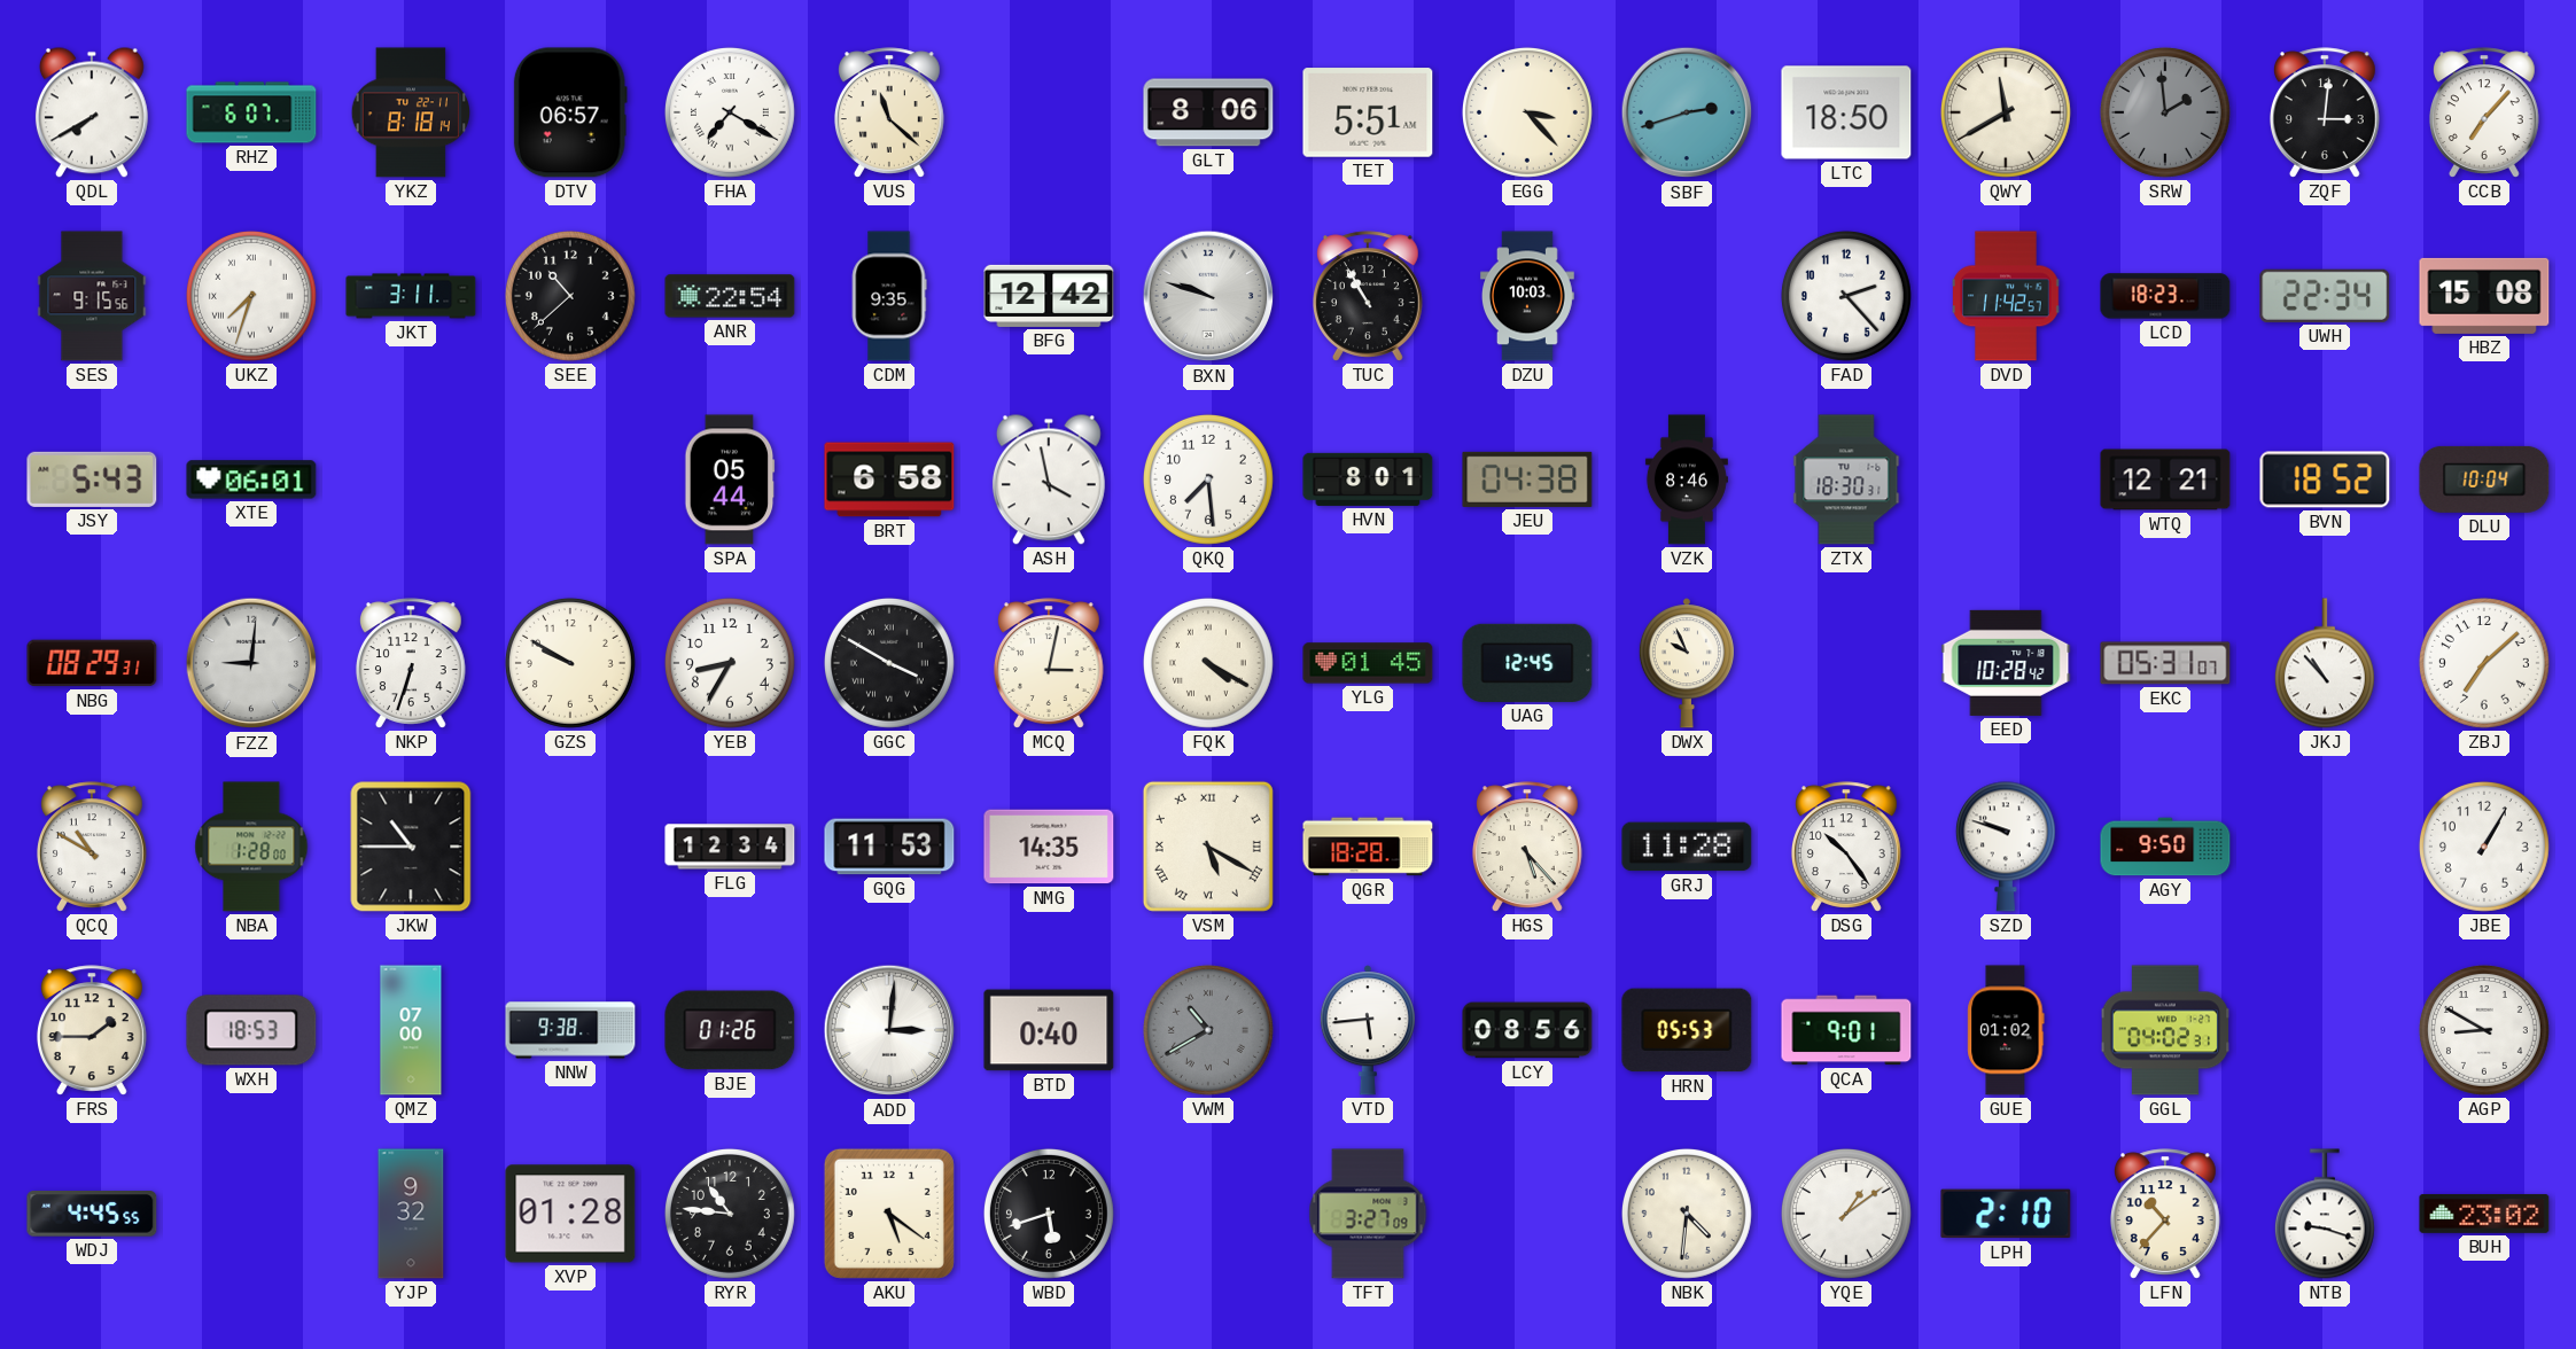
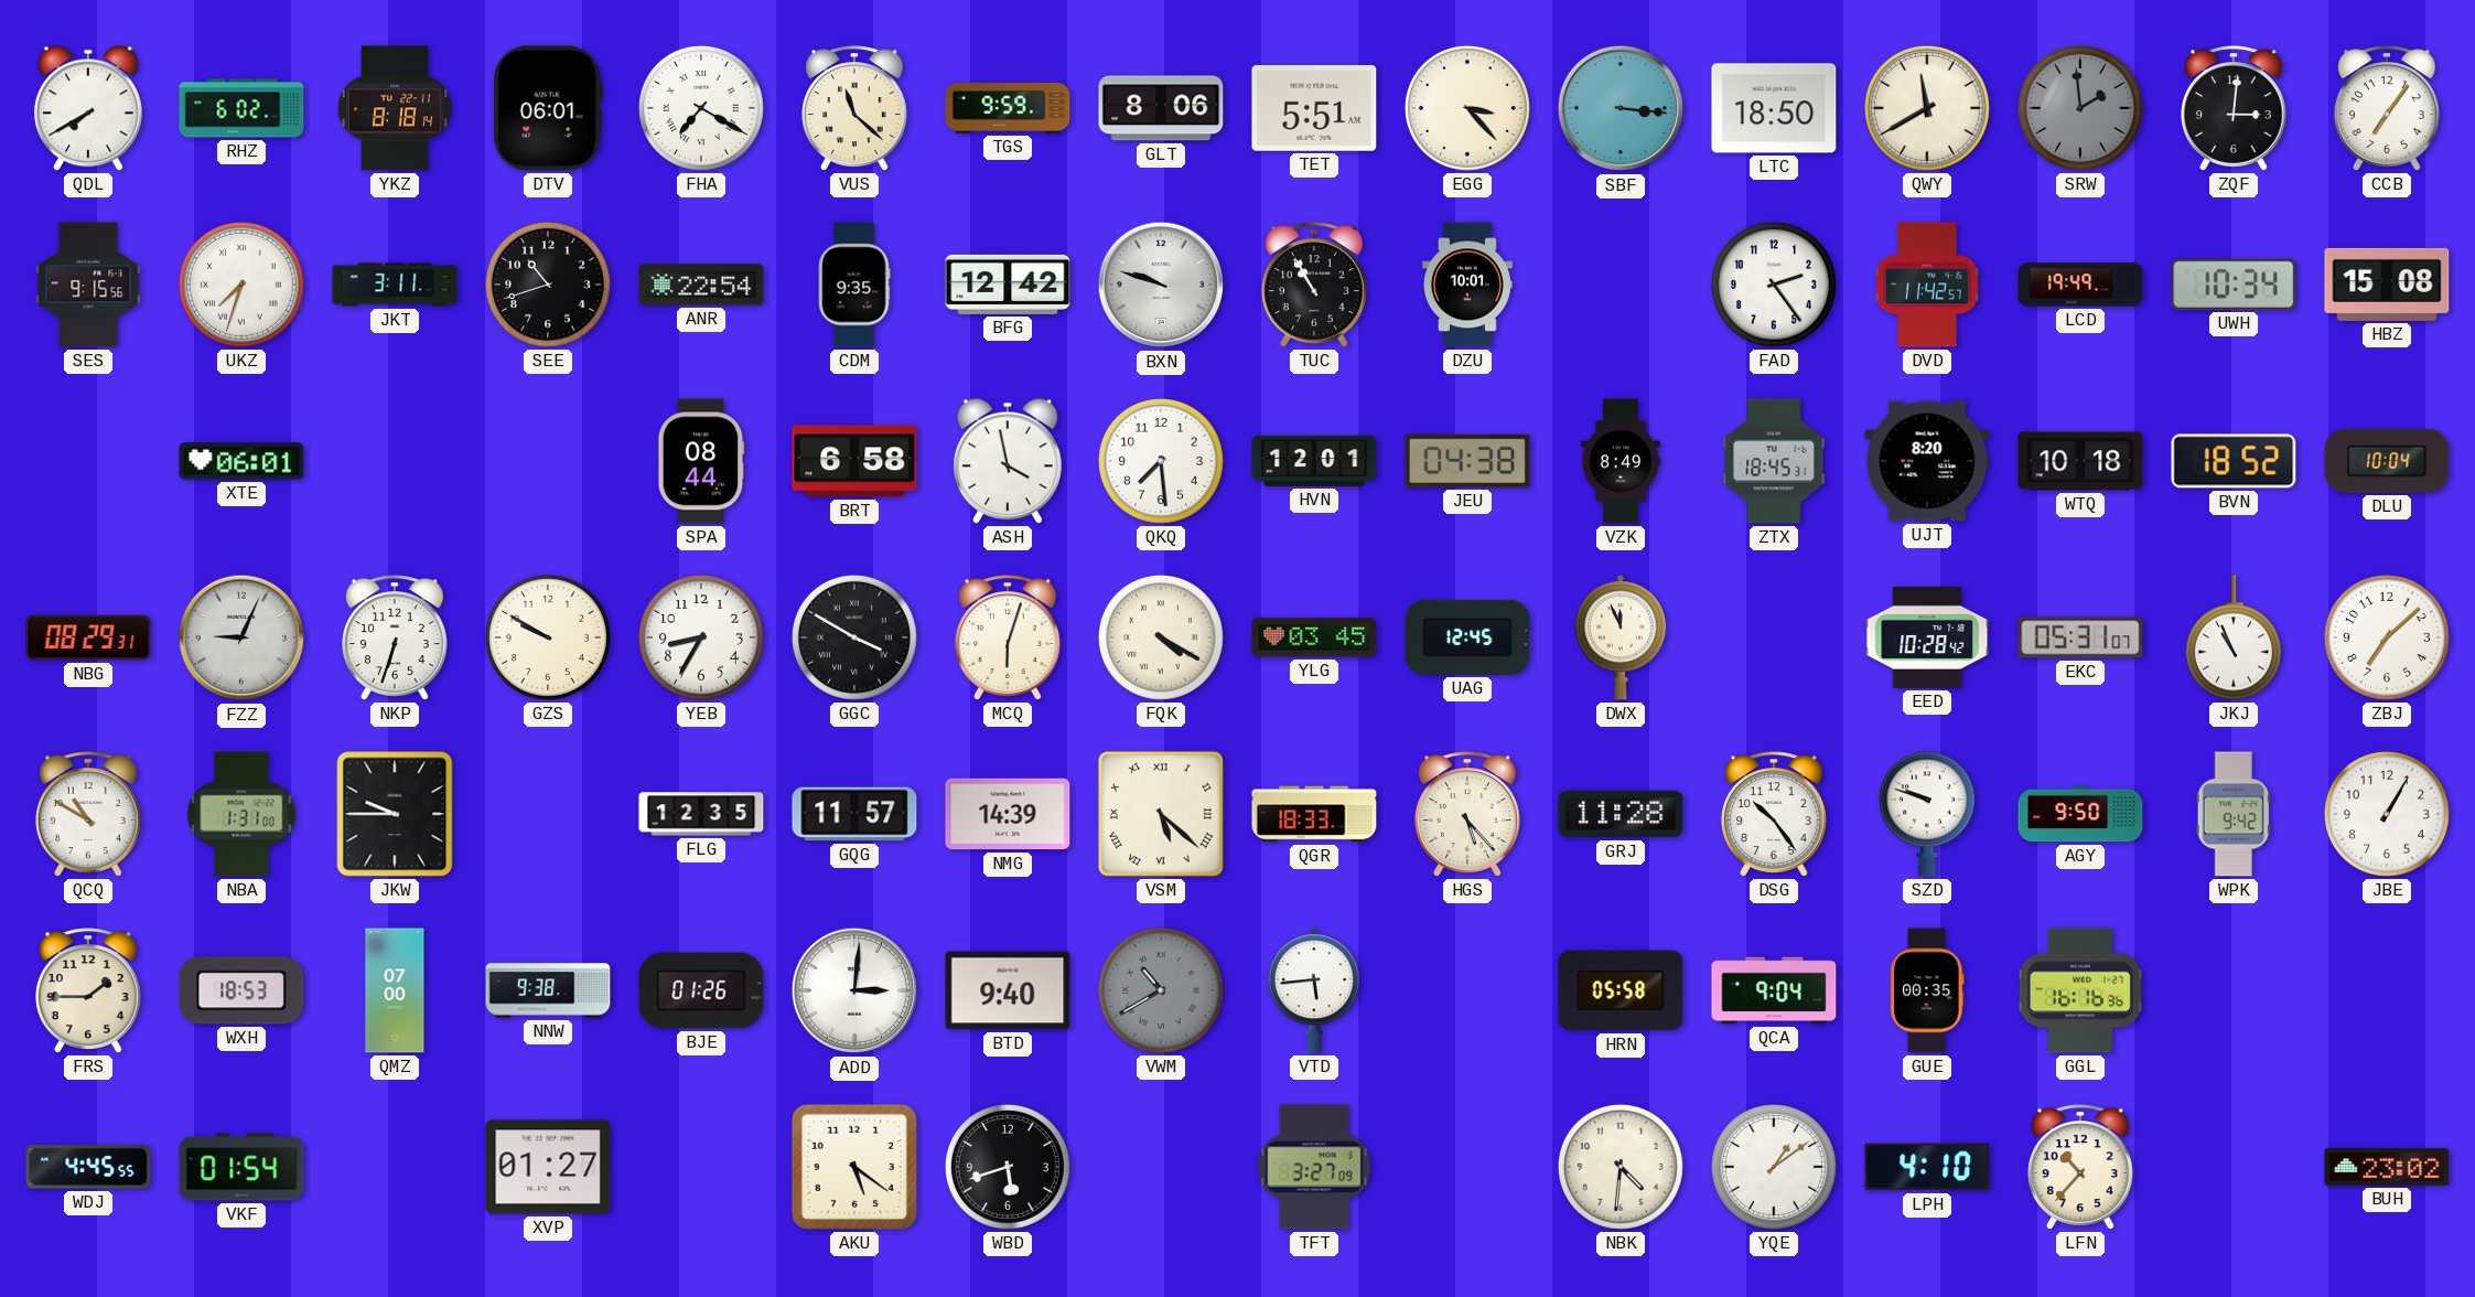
RHZ: 6:07 -> 6:02 (241, 108)
DTV: 06:57 -> 06:01 (548, 108)
TGS: none -> 9:59 (1008, 109)
SBF: 2:42 -> 3:16 (1621, 108)
CCB: 7:07 -> 7:06 (2387, 108)
SEE: 10:38 -> 10:42 (548, 285)
DZU: 10:03 -> 10:01 (1467, 285)
FAD: 2:23 -> 2:24 (1774, 285)
LCD: 18:23 -> 19:49 (2080, 285)
UWH: 22:34 -> 10:34 (2234, 285)
JSY: 5:43 -> none (92, 479)
SPA: 05:44 -> 08:44 (701, 461)
HVN: 8:01 -> 12:01 (1314, 461)
VZK: 8:46 -> 8:49 (1621, 461)
ZTX: 18:30 -> 18:45 (1774, 461)
UJT: none -> 8:20 (1927, 461)
WTQ: 12:21 -> 10:18 (2080, 461)
FZZ: 9:01 -> 9:04 (241, 637)
MCQ: 3:02 -> 6:03 (1008, 637)
YLG: 01:45 -> 03:45 (1314, 637)
DWX: 9:56 -> 11:56 (1621, 637)
JKJ: 10:53 -> 10:56 (2234, 637)
NBA: 1:28 -> 1:31 (241, 814)
JKW: 10:45 -> 9:45 (395, 814)
FLG: 12:34 -> 12:35 (701, 814)
GQG: 11:53 -> 11:57 (854, 814)
NMG: 14:35 -> 14:39 (1008, 814)
VSM: 5:20 -> 5:22 (1161, 814)
QGR: 18:28 -> 18:33 (1314, 814)
WPK: none -> 9:42 (2234, 814)
BTD: 0:40 -> 9:40 (1008, 990)
LCY: 08:56 -> none (1527, 1030)
HRN: 05:53 -> 05:58 (1621, 990)
QCA: 9:01 -> 9:04 (1774, 990)
GUE: 01:02 -> 00:35 (1927, 990)
GGL: 04:02 -> 16:16 (2080, 990)
AGP: 8:50 -> none (2484, 1030)
VKF: none -> 01:54 (241, 1167)
YJP: 9:32 -> none (411, 1214)
XVP: 01:28 -> 01:27 (548, 1167)
RYR: 10:46 -> none (730, 1214)
LPH: 2:10 -> 4:10 (1927, 1167)
NTB: 9:18 -> none (2325, 1214)
